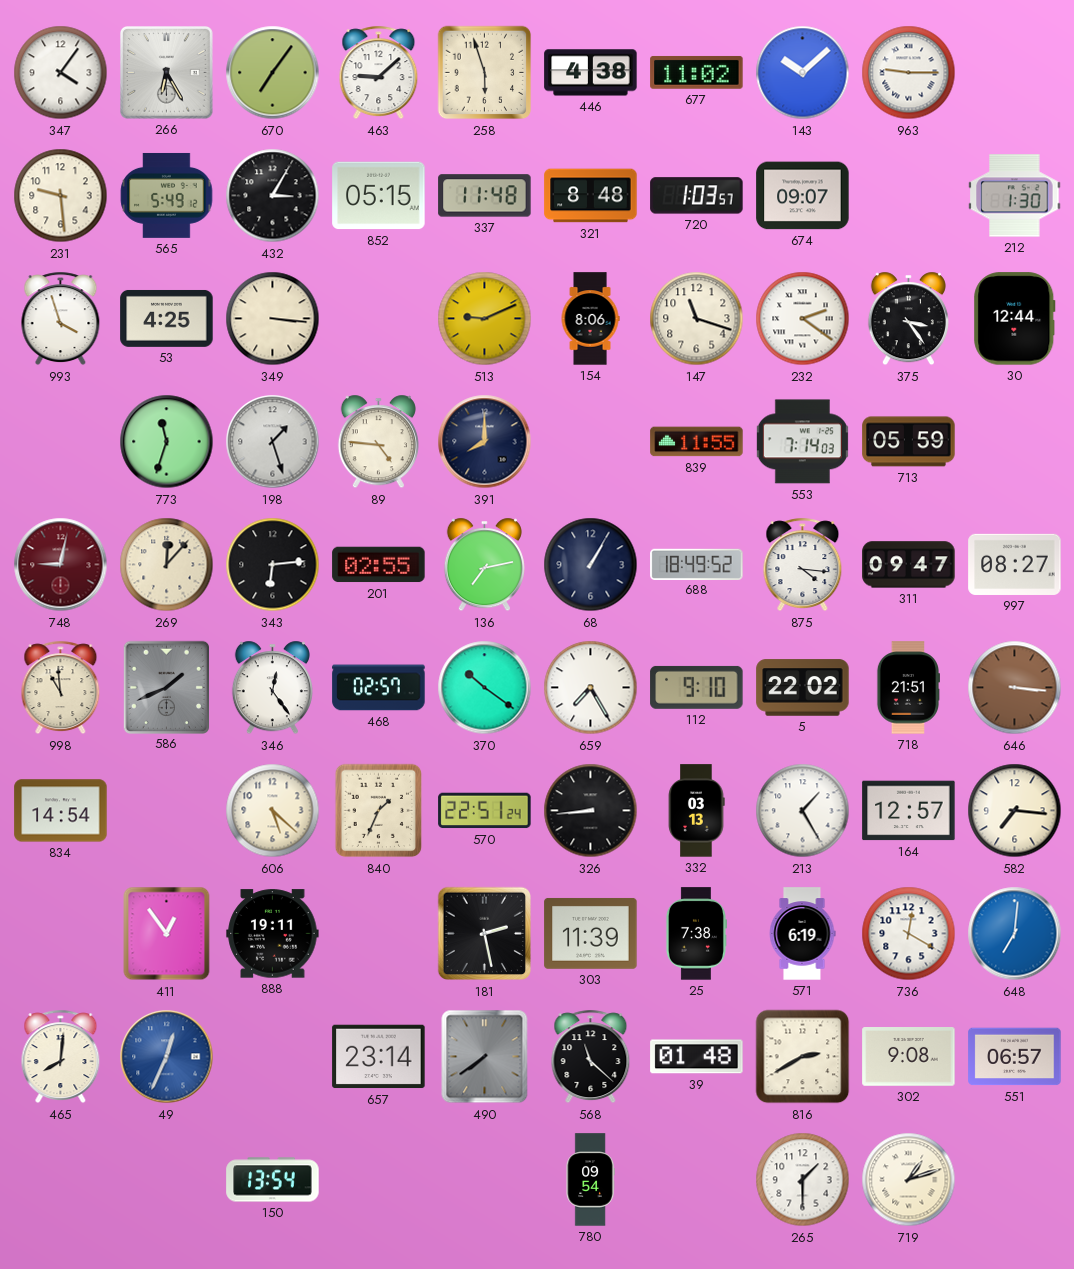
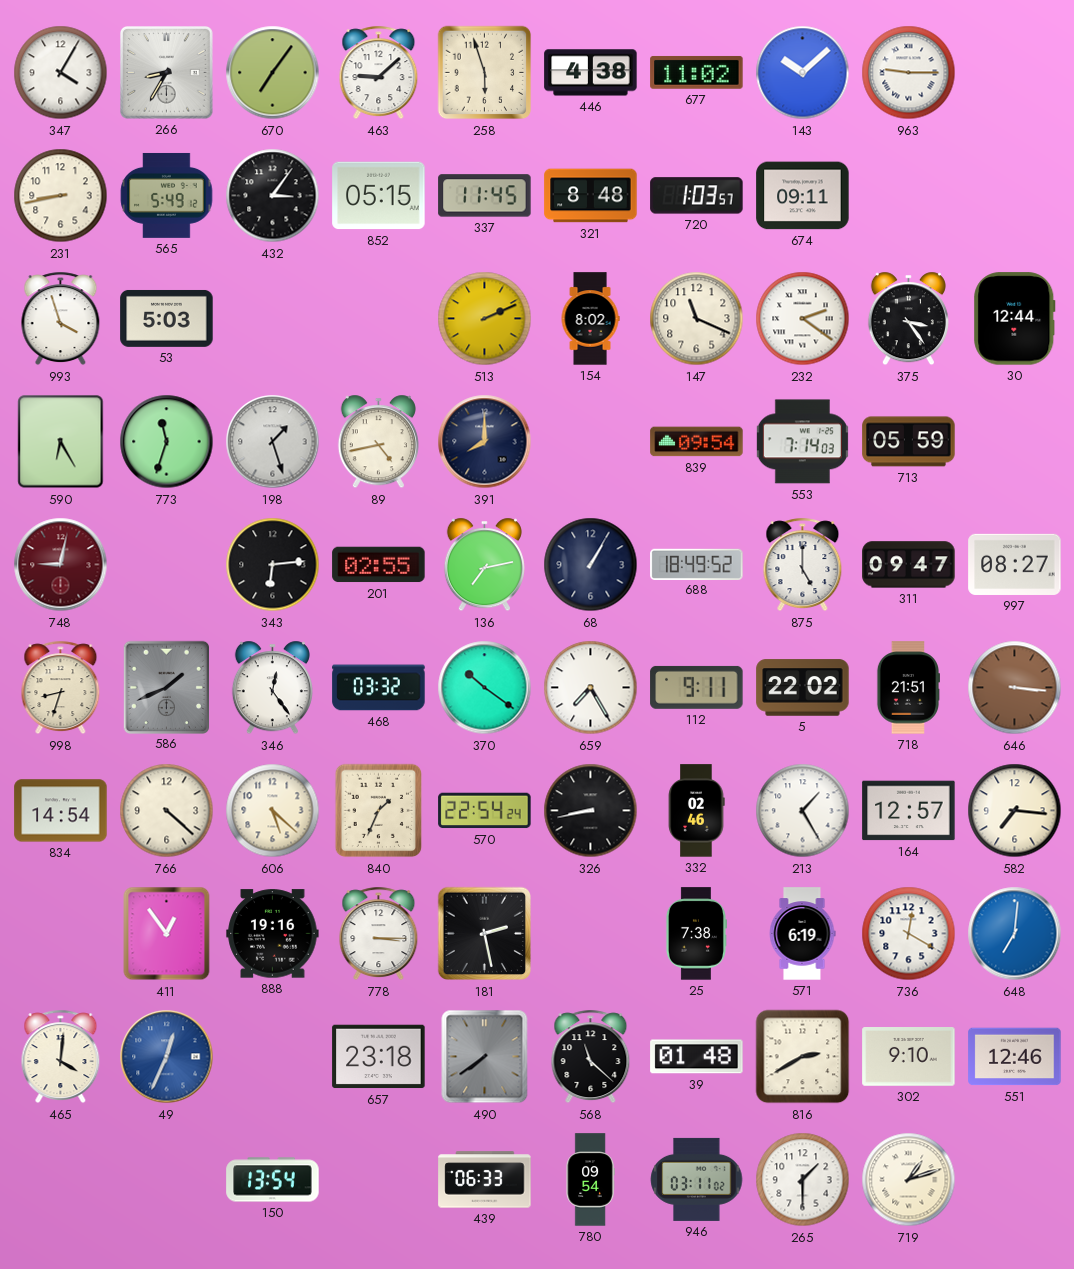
347: 4:06 -> 4:05 (61, 73)
266: 6:25 -> 8:35 (167, 73)
231: 9:29 -> 8:43 (61, 196)
432: 3:05 -> 3:06 (273, 196)
337: 11:48 -> 11:45 (485, 196)
674: 09:07 -> 09:11 (803, 196)
212: 1:30 -> none (1015, 196)
53: 4:25 -> 5:03 (167, 318)
349: 3:16 -> none (273, 319)
513: 9:11 -> 2:11 (485, 319)
154: 8:06 -> 8:02 (590, 319)
147: 11:18 -> 11:19 (697, 319)
590: none -> 6:25 (61, 442)
89: 4:46 -> 4:43 (378, 442)
839: 11:55 -> 09:54 (697, 442)
269: 12:07 -> none (167, 565)
875: 4:16 -> 5:00 (803, 565)
998: 10:59 -> 8:33 (61, 688)
468: 02:57 -> 03:32 (379, 688)
112: 9:10 -> 9:11 (697, 687)
766: none -> 4:22 (167, 811)
570: 22:51 -> 22:54 (485, 811)
326: 8:44 -> 8:43 (591, 811)
332: 03:13 -> 02:46 (696, 811)
888: 19:11 -> 19:16 (273, 934)
778: none -> 3:15 (379, 934)
303: 11:39 -> none (591, 933)
465: 8:01 -> 4:01 (61, 1057)
657: 23:14 -> 23:18 (379, 1057)
302: 9:08 -> 9:10 (909, 1057)
551: 06:57 -> 12:46 (1015, 1057)
439: none -> 06:33 (485, 1180)
946: none -> 03:11 (697, 1179)
